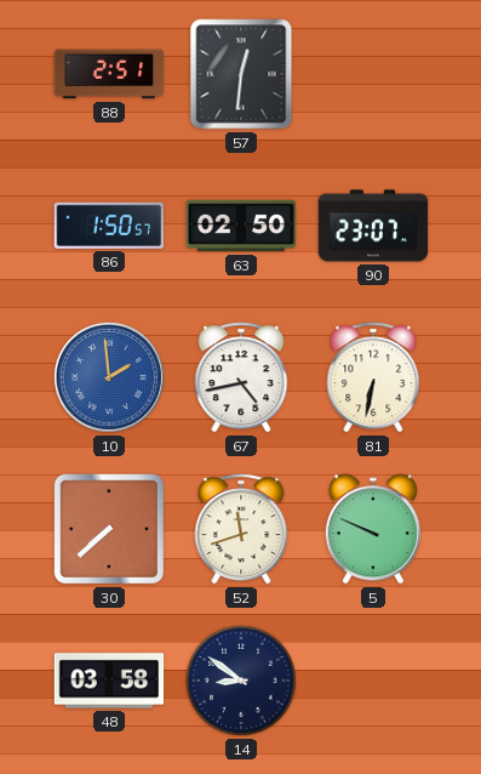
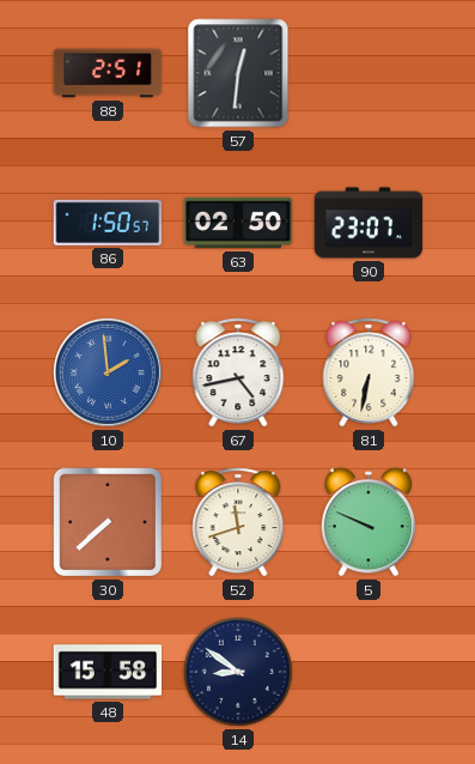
48: 03:58 -> 15:58 (108, 672)
